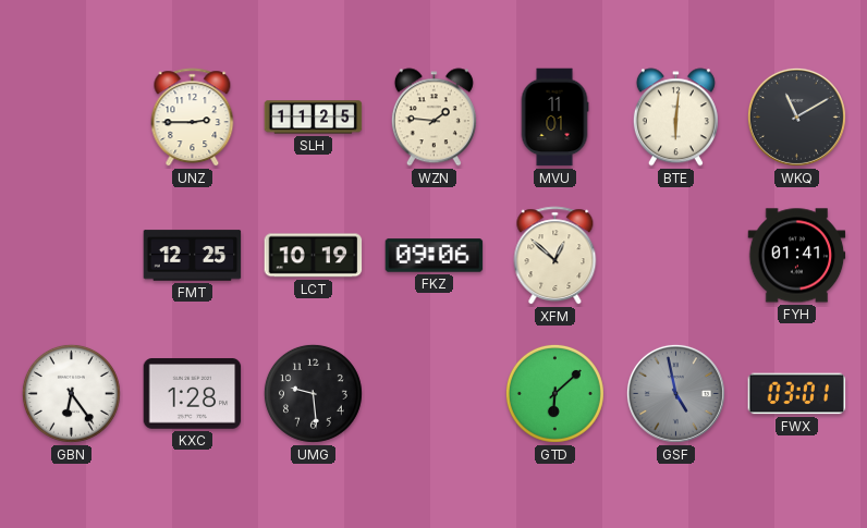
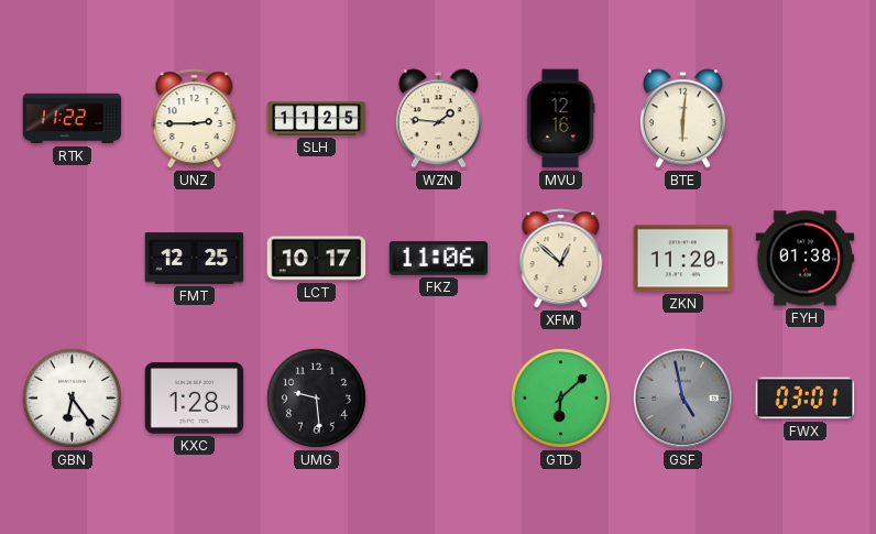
RTK: none -> 11:22 (73, 119)
MVU: 11:01 -> 12:16 (560, 119)
WKQ: 11:10 -> none (796, 116)
LCT: 10:19 -> 10:17 (317, 259)
FKZ: 09:06 -> 11:06 (439, 259)
ZKN: none -> 11:20 (683, 259)
FYH: 01:41 -> 01:38 (806, 259)
